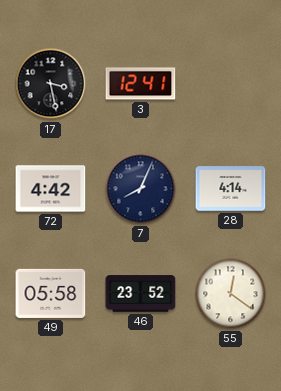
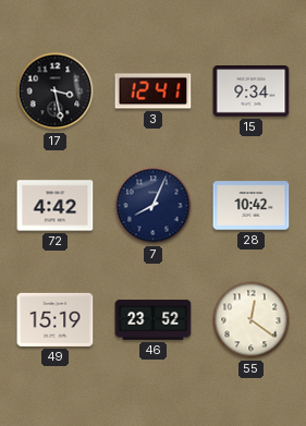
15: none -> 9:34 (252, 92)
28: 4:14 -> 10:42 (252, 206)
49: 05:58 -> 15:19 (56, 319)
